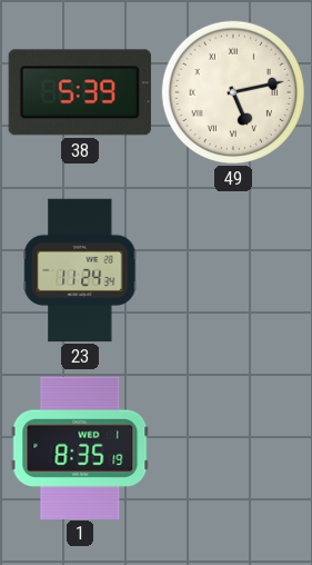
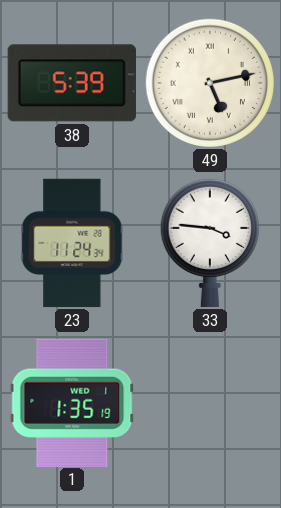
33: none -> 3:46 (210, 243)
1: 8:35 -> 1:35 (72, 402)
